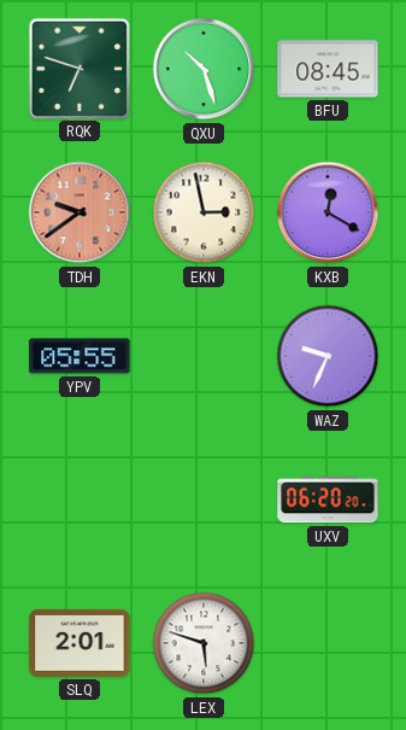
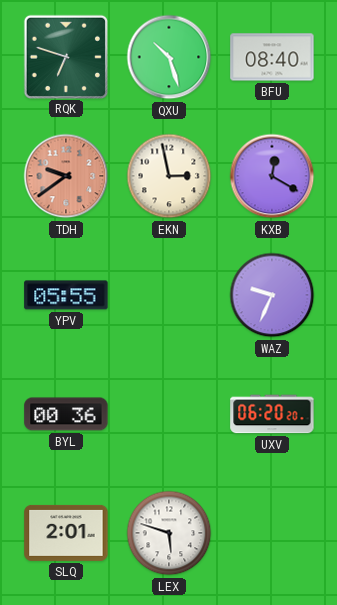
BFU: 08:45 -> 08:40 (272, 57)
BYL: none -> 00:36 (66, 414)
